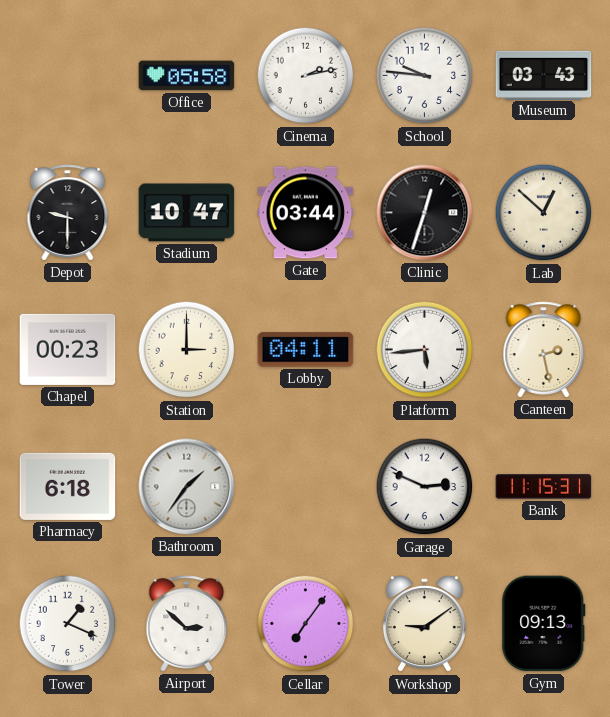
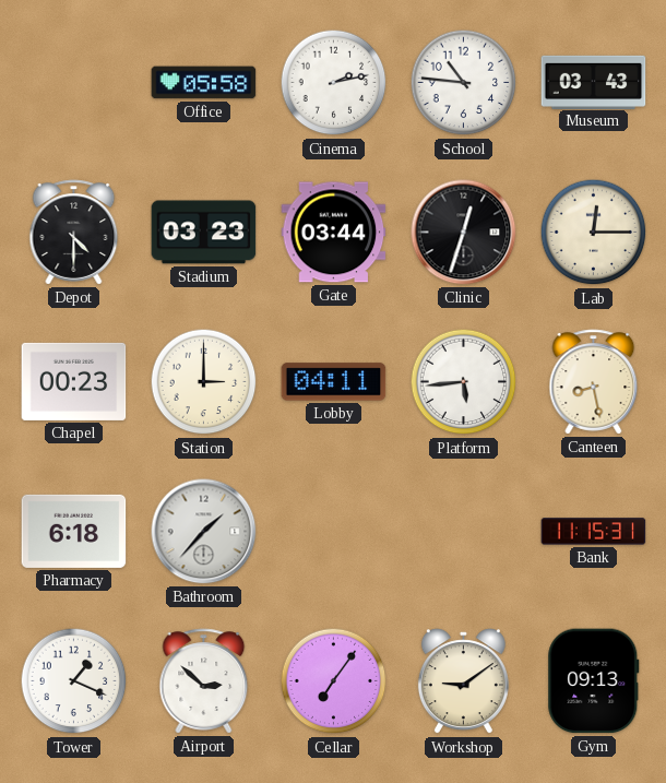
School: 9:46 -> 10:46 (464, 83)
Depot: 9:30 -> 4:30 (74, 233)
Stadium: 10:47 -> 03:23 (204, 233)
Lab: 12:52 -> 12:15 (594, 233)
Canteen: 2:28 -> 8:28 (594, 382)
Bathroom: 1:36 -> 1:37 (204, 532)
Garage: 2:49 -> none (425, 487)
